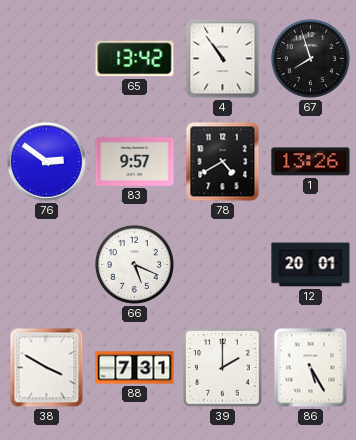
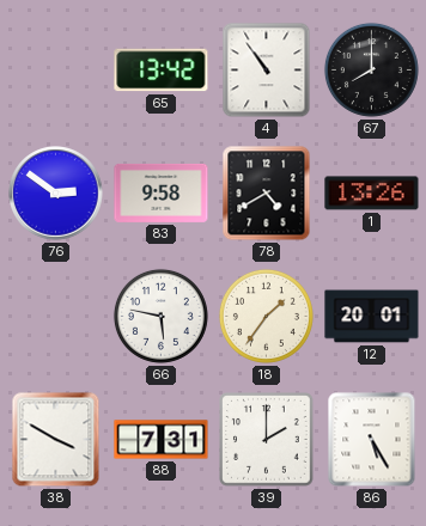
67: 7:57 -> 8:00 (371, 69)
83: 9:57 -> 9:58 (162, 192)
66: 5:19 -> 5:47 (160, 316)
18: none -> 1:36 (266, 316)
